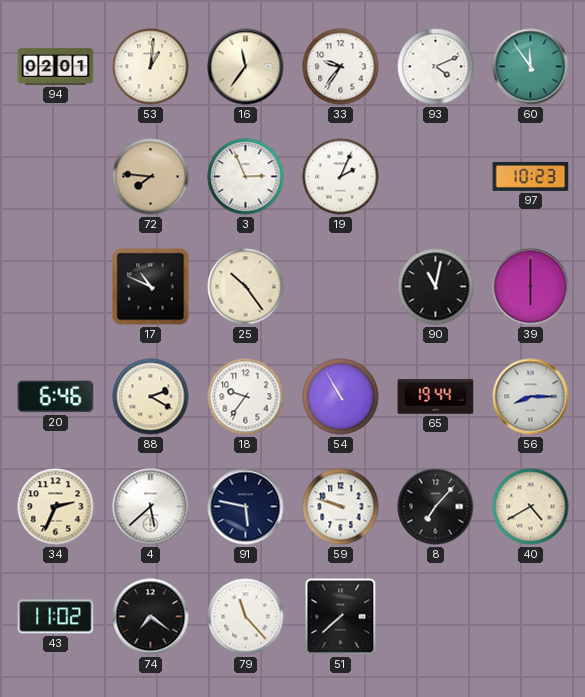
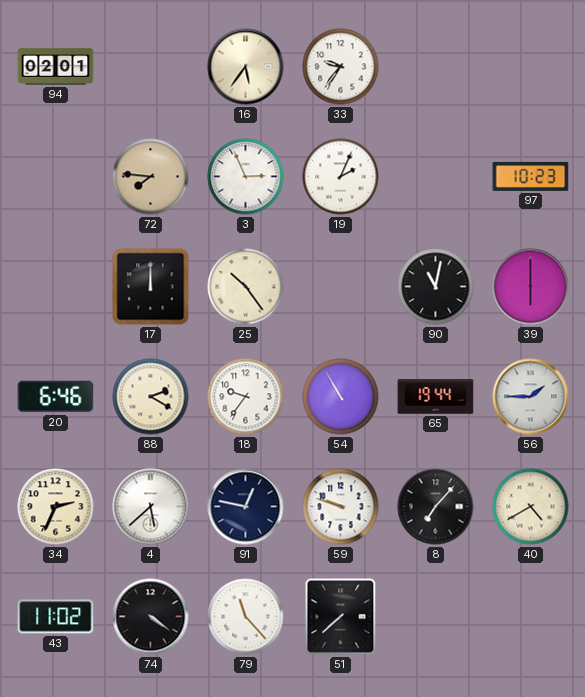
53: 1:01 -> none (151, 67)
16: 11:36 -> 5:36 (246, 67)
93: 4:11 -> none (436, 67)
60: 11:54 -> none (531, 67)
17: 10:49 -> 12:00 (151, 287)
56: 8:15 -> 1:45 (531, 397)
91: 5:47 -> 12:47 (246, 507)
74: 7:21 -> 4:21 (151, 617)
